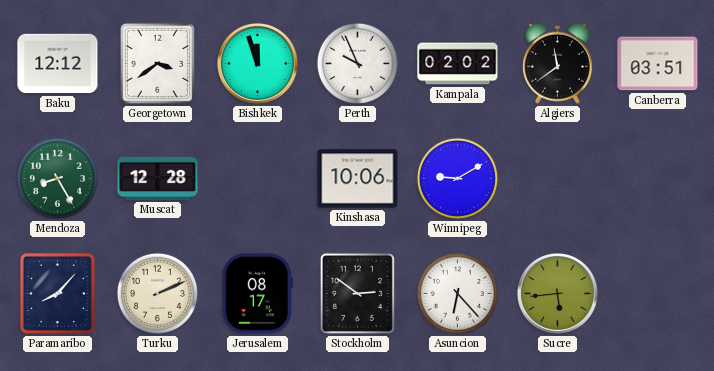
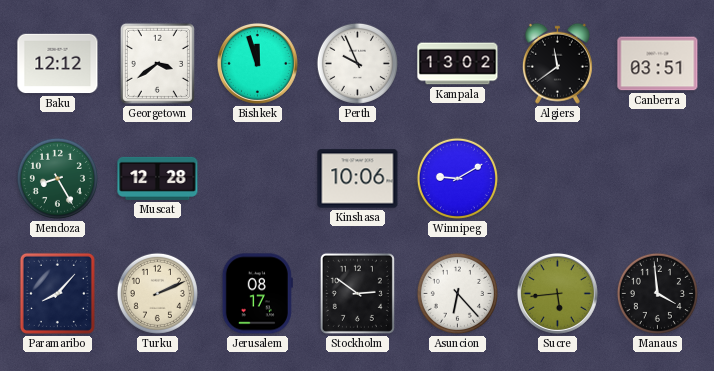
Kampala: 02:02 -> 13:02 (458, 64)
Manaus: none -> 3:59 (657, 293)
